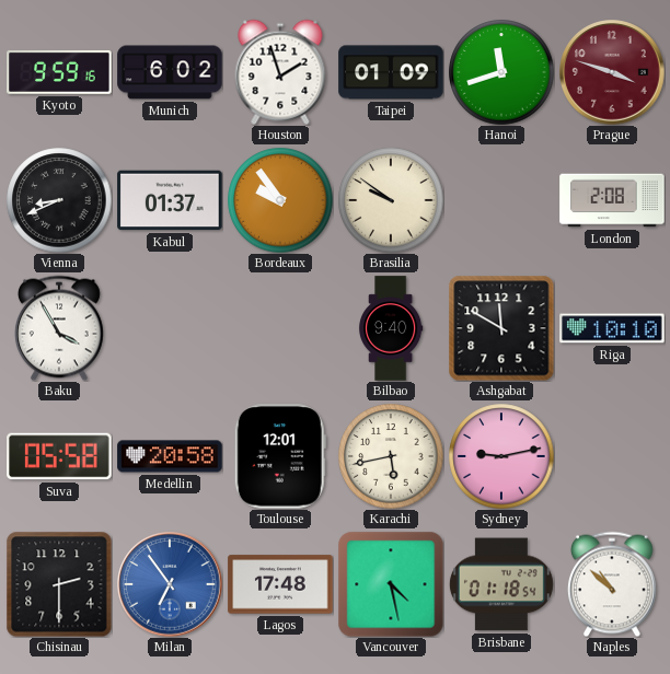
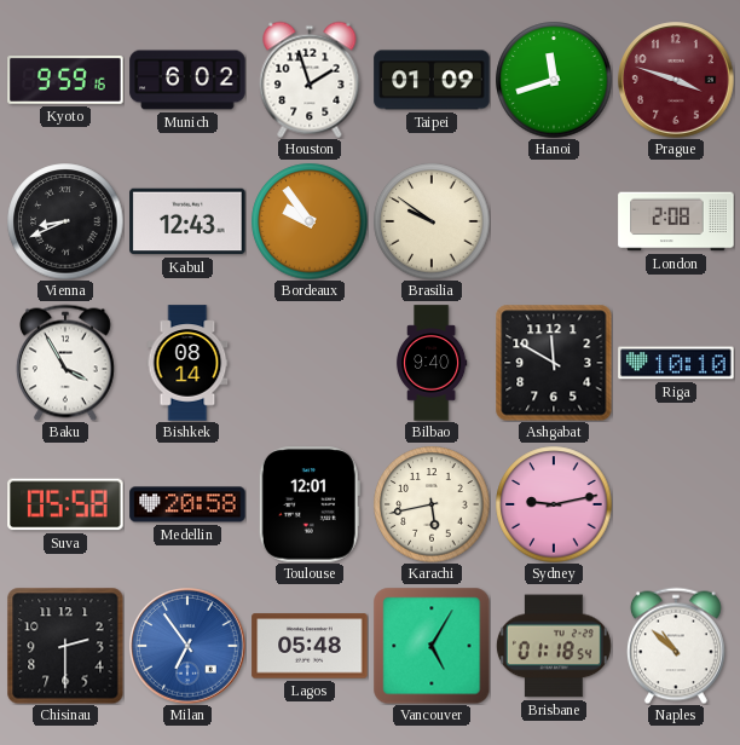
Kabul: 01:37 -> 12:43 (187, 221)
Bishkek: none -> 08:14 (187, 363)
Lagos: 17:48 -> 05:48 (310, 646)
Vancouver: 4:28 -> 5:05 (432, 646)
